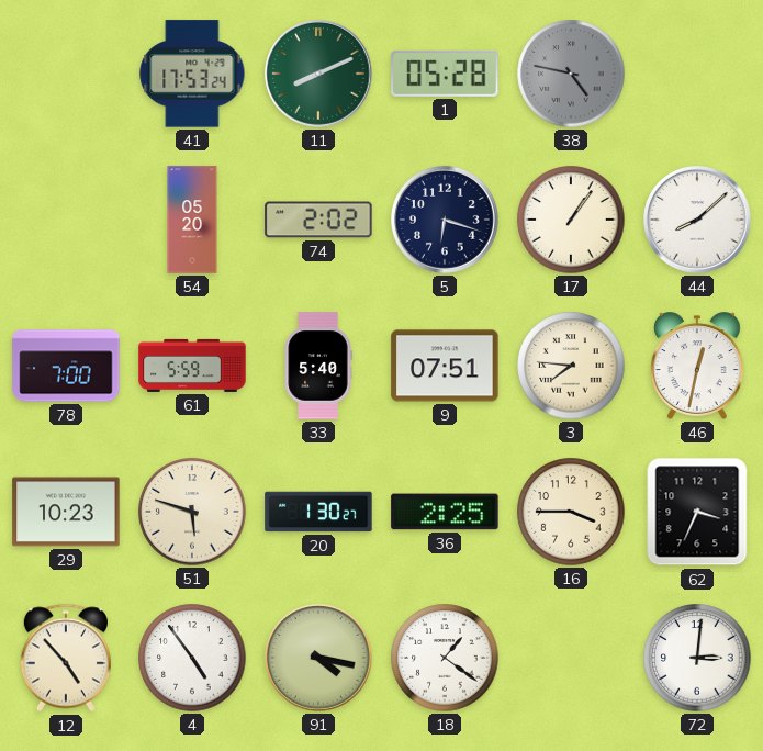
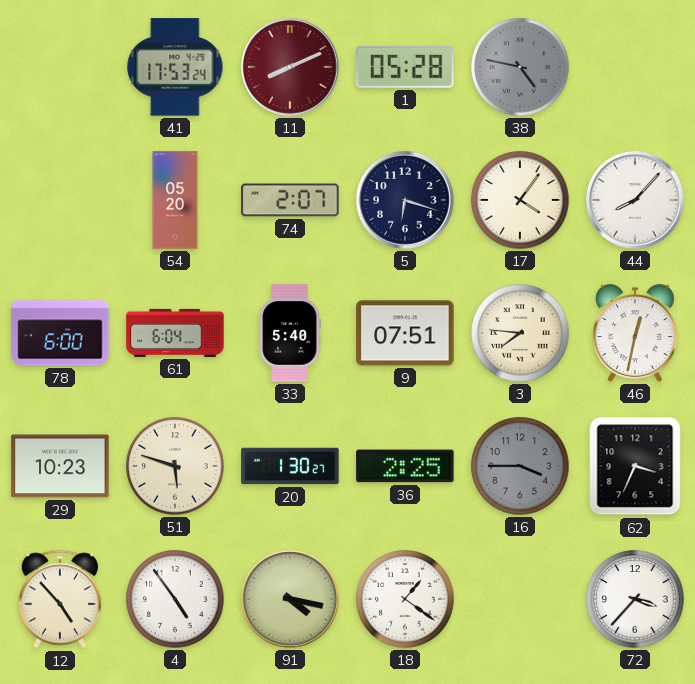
11 dial: green -> burgundy (291, 68)
74: 2:02 -> 2:07 (290, 200)
17: 1:06 -> 4:06 (520, 200)
44: 8:08 -> 8:07 (636, 201)
78: 7:00 -> 6:00 (60, 333)
61: 5:59 -> 6:04 (175, 333)
16 dial: cream -> grey (520, 466)
72: 3:01 -> 3:37 (635, 599)
